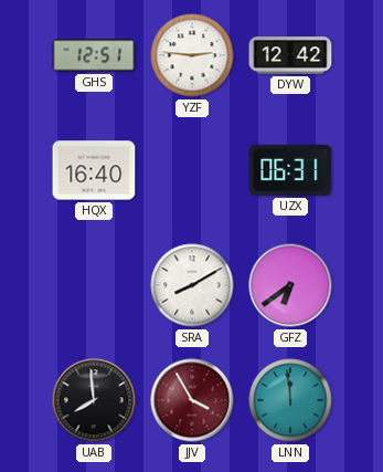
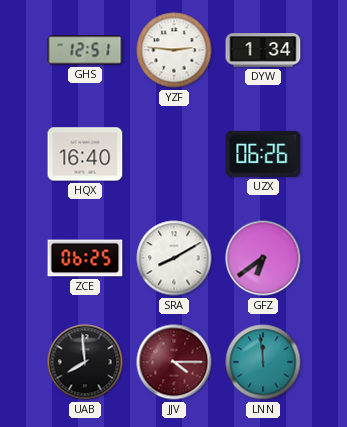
DYW: 12:42 -> 1:34 (263, 50)
UZX: 06:31 -> 06:26 (263, 154)
ZCE: none -> 06:25 (85, 258)
JJV: 3:55 -> 4:15 (174, 362)
